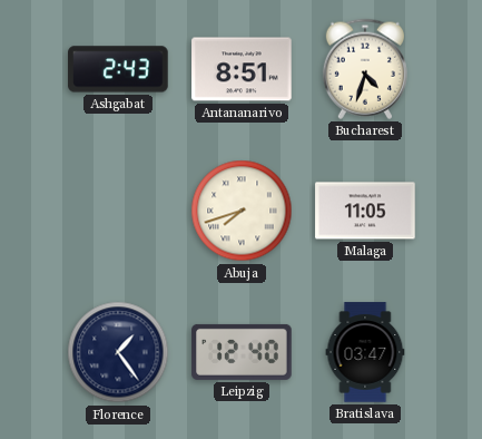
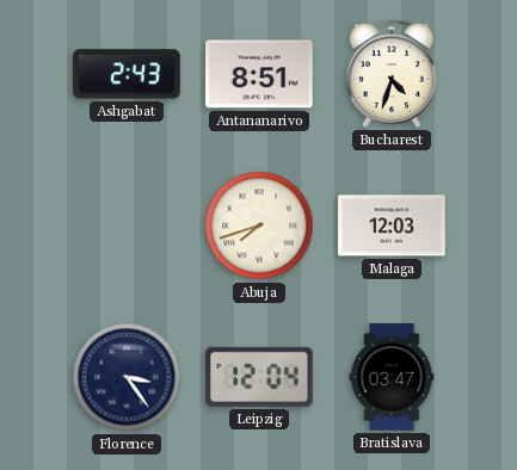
Malaga: 11:05 -> 12:03 (392, 225)
Florence: 1:24 -> 3:24 (127, 377)
Leipzig: 12:40 -> 12:04 (259, 377)
